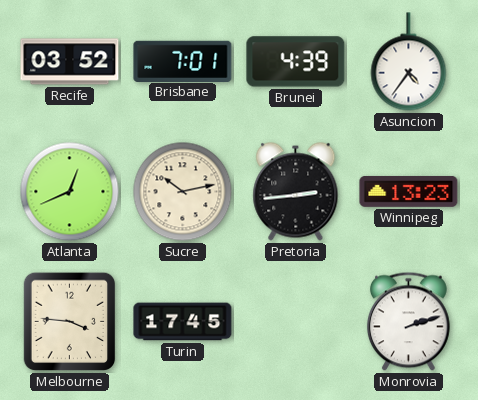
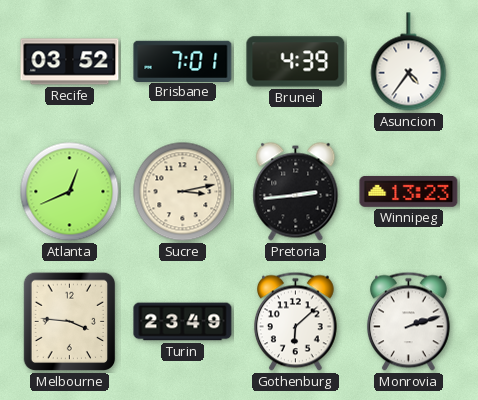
Sucre: 10:13 -> 3:13 (183, 192)
Turin: 17:45 -> 23:49 (183, 322)
Gothenburg: none -> 6:08 (295, 322)
